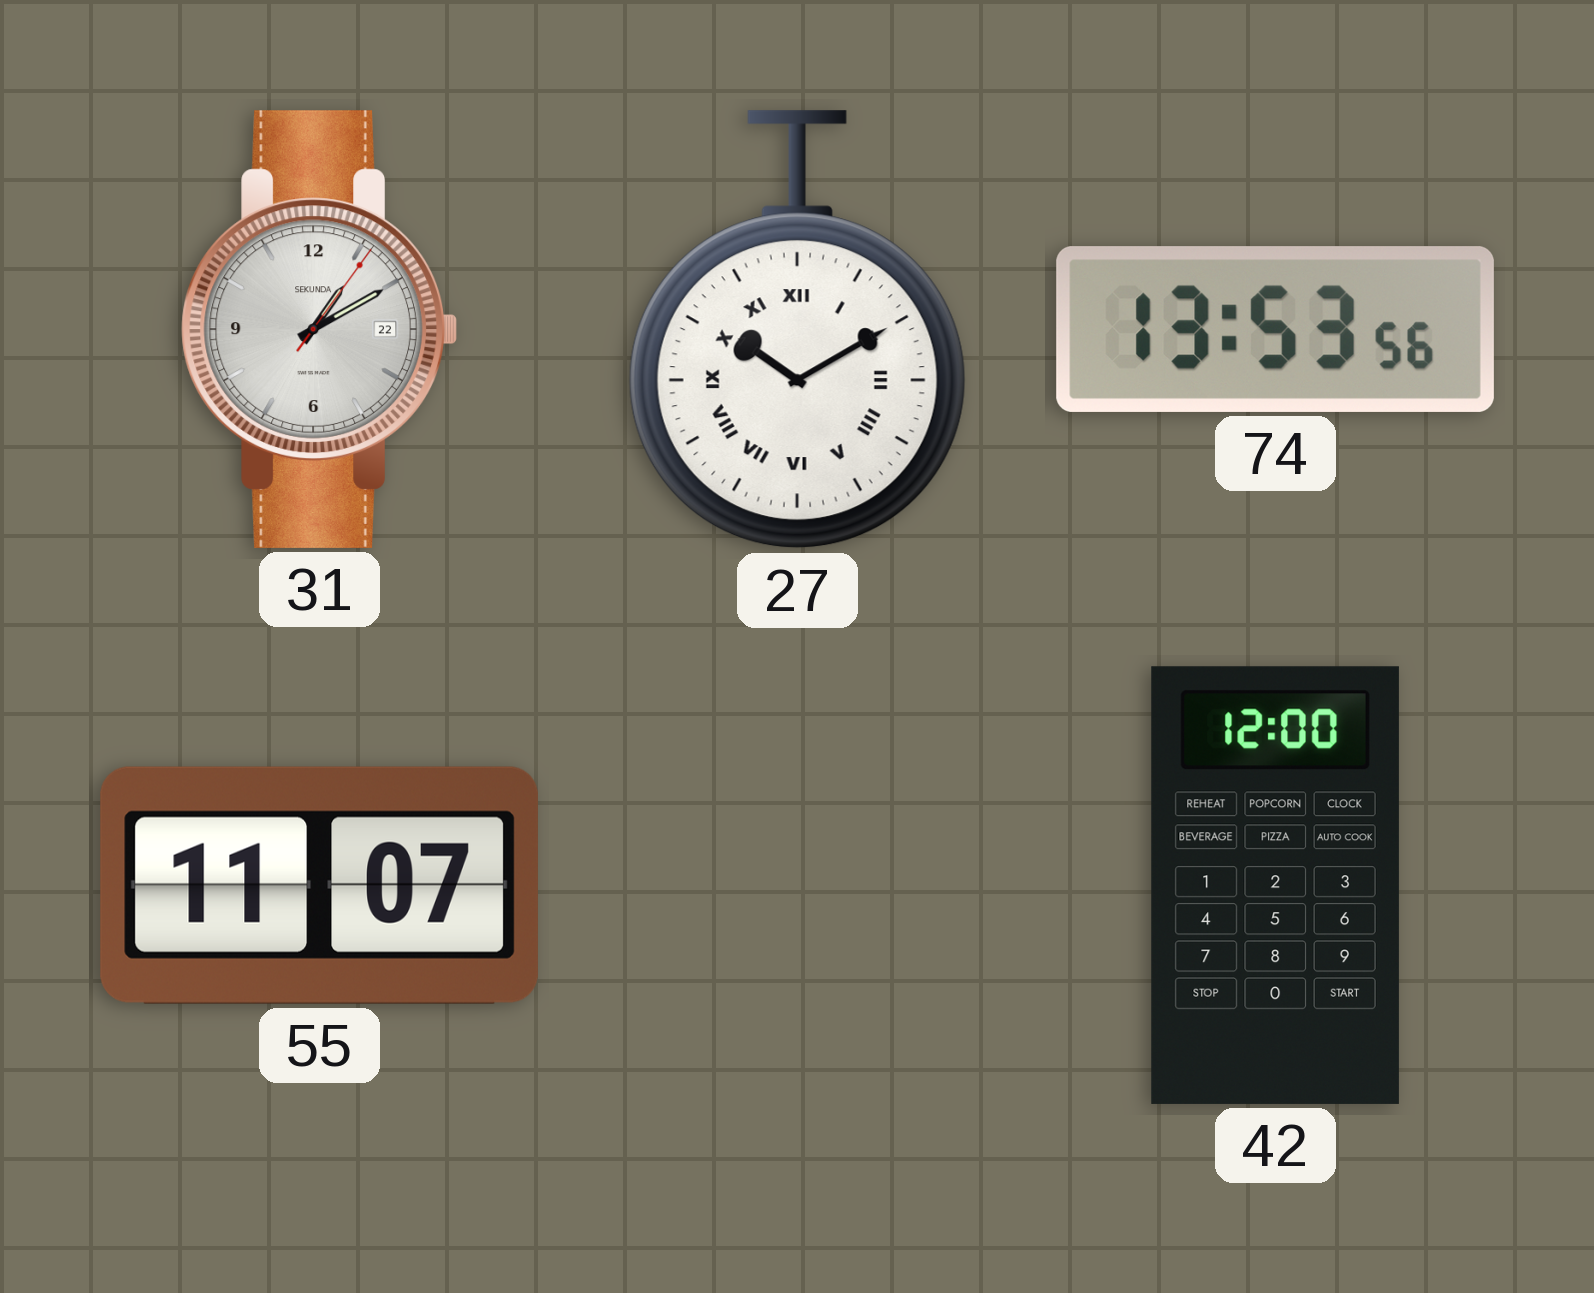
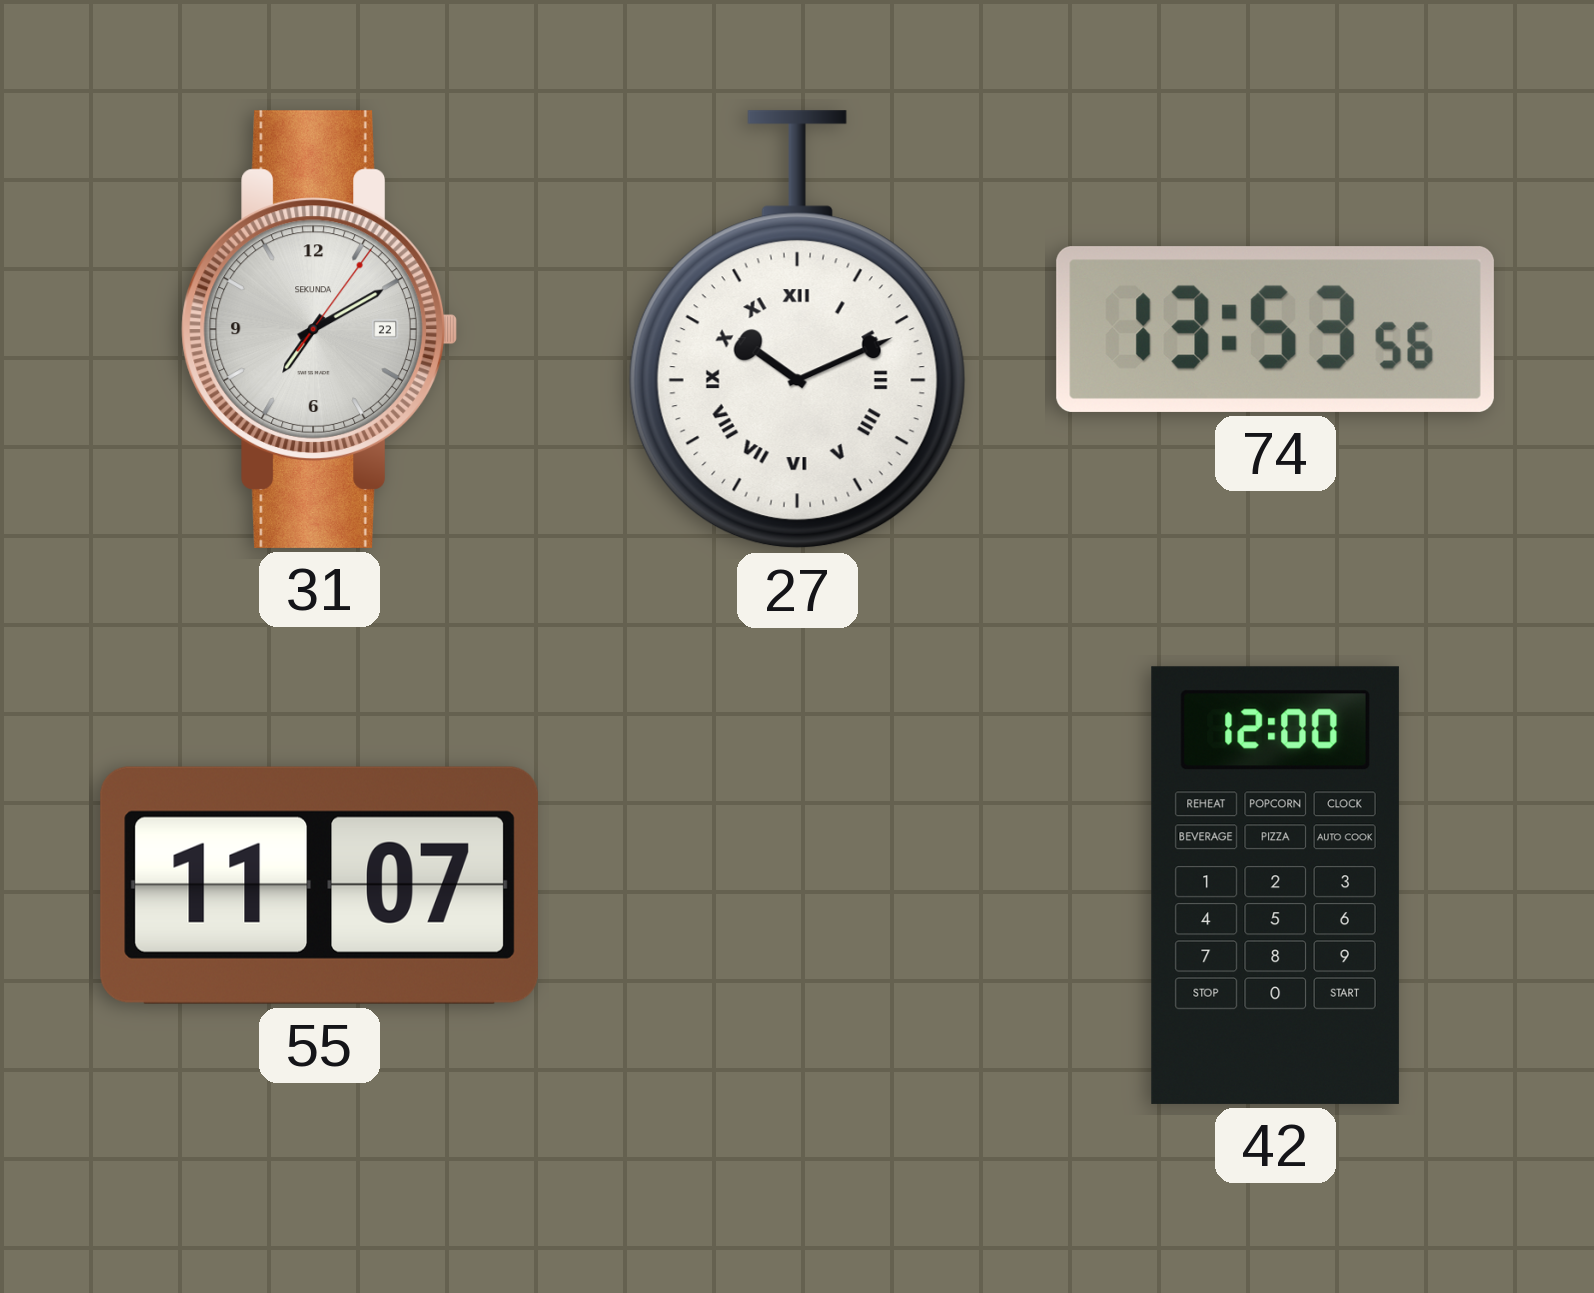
31: 1:10 -> 7:10 (319, 329)
27: 10:10 -> 10:11 (797, 330)
